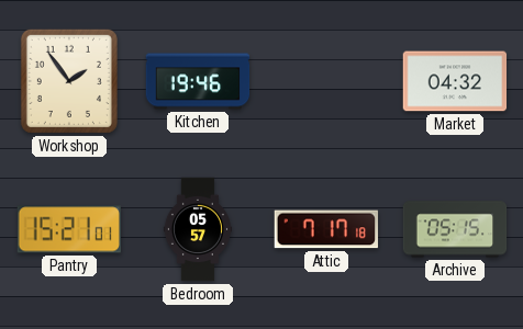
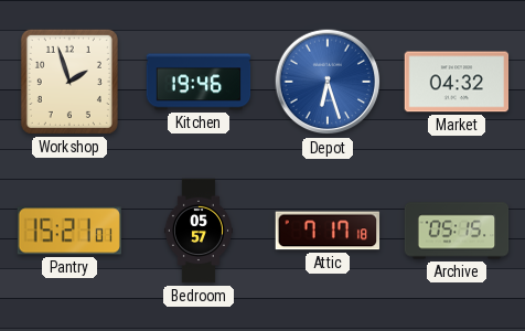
Workshop: 1:54 -> 1:57 (69, 82)
Depot: none -> 6:27 (328, 82)
